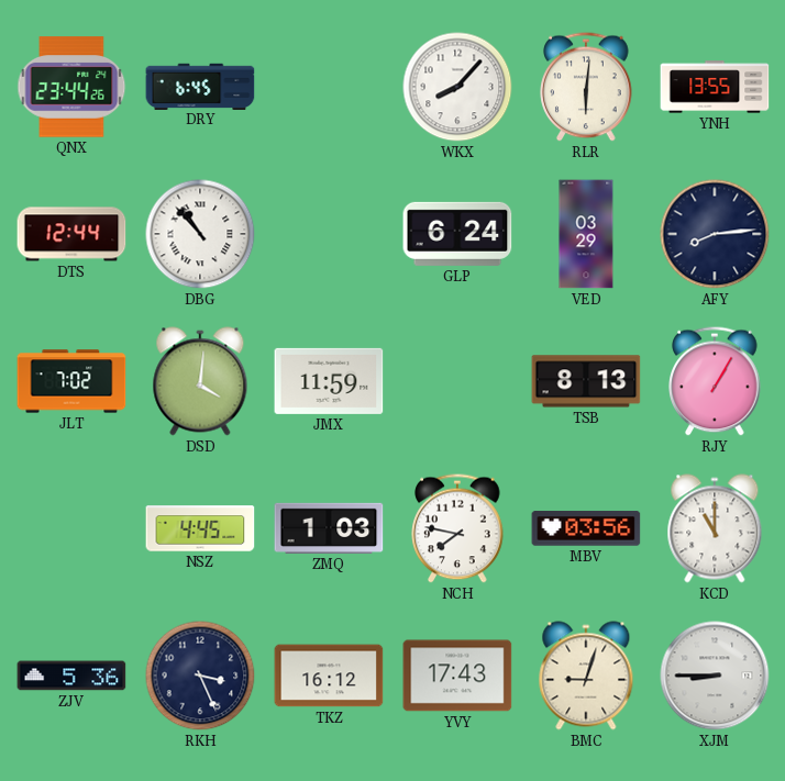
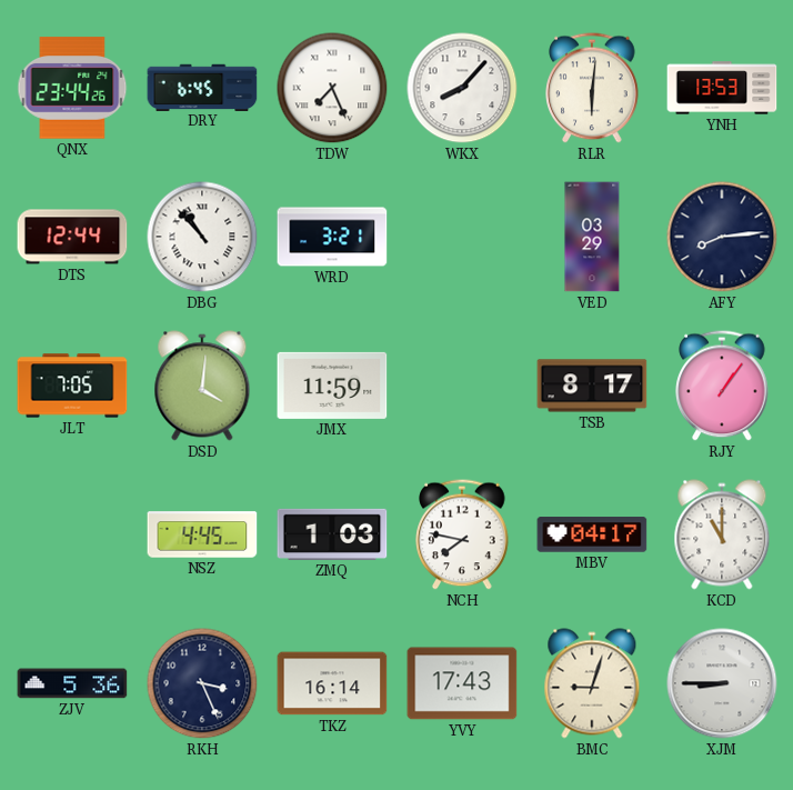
TDW: none -> 7:26 (332, 88)
YNH: 13:55 -> 13:53 (722, 88)
WRD: none -> 3:21 (332, 237)
GLP: 6:24 -> none (457, 234)
JLT: 7:02 -> 7:05 (72, 386)
TSB: 8:13 -> 8:17 (592, 386)
RJY: 1:05 -> 1:06 (722, 386)
MBV: 03:56 -> 04:17 (592, 534)
TKZ: 16:12 -> 16:14 (332, 683)
